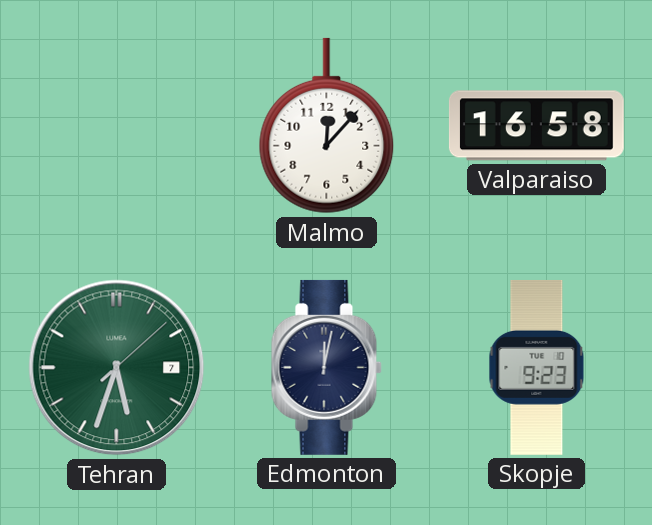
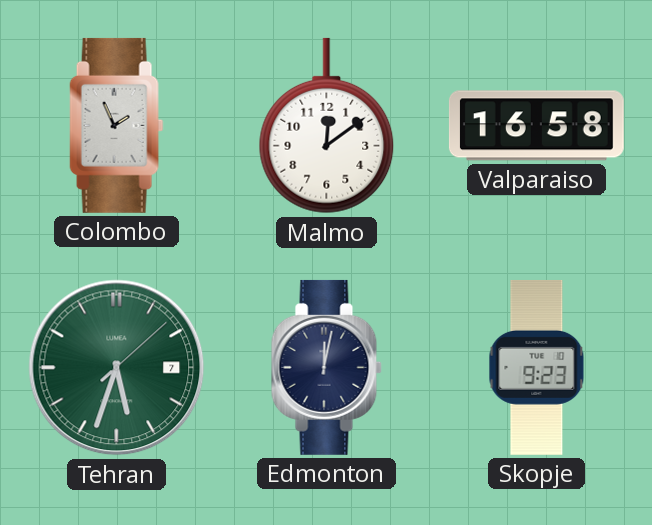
Colombo: none -> 1:56 (117, 125)
Malmo: 12:07 -> 12:09 (327, 126)
